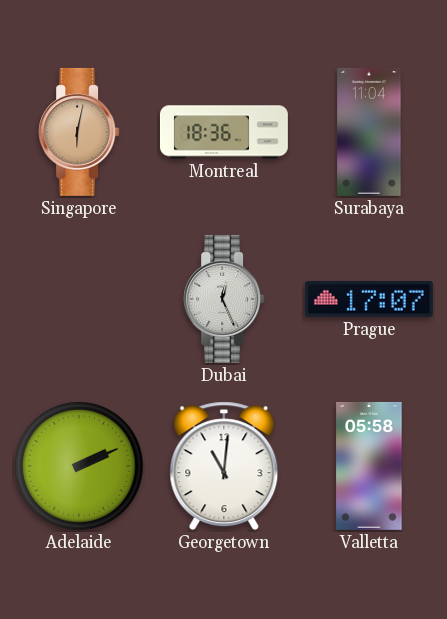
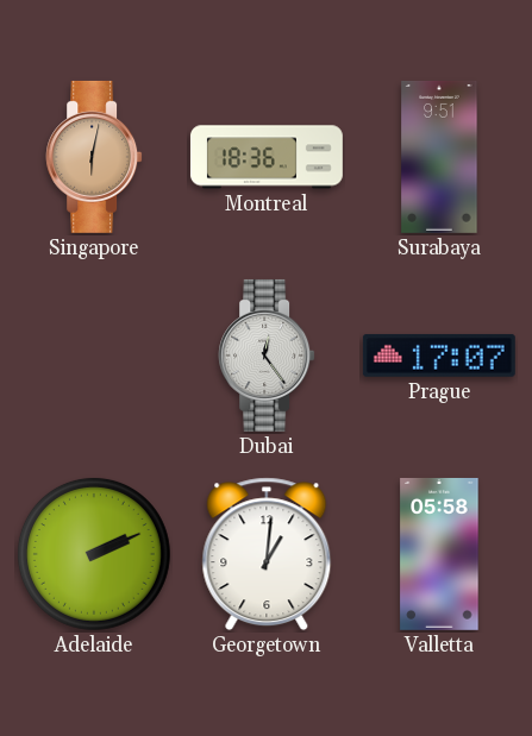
Surabaya: 11:04 -> 9:51 (439, 157)
Dubai: 12:26 -> 12:24 (267, 356)
Georgetown: 11:01 -> 1:01 (267, 554)
